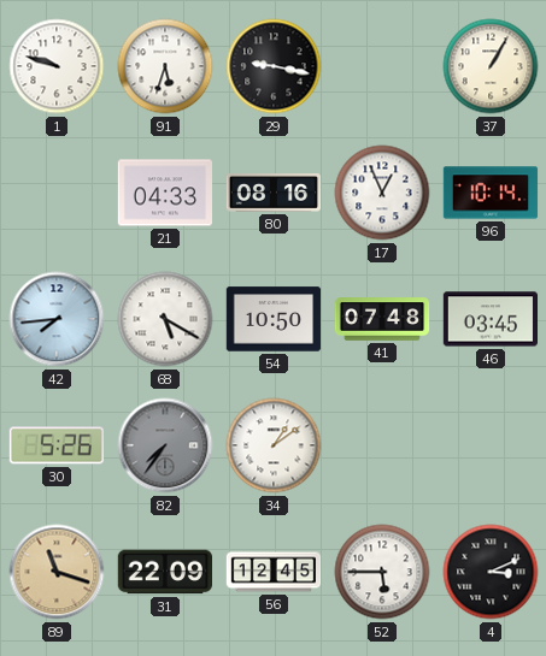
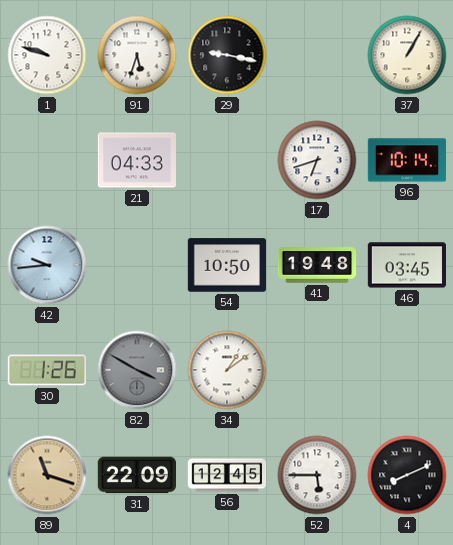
80: 08:16 -> none (274, 194)
17: 12:56 -> 6:42 (317, 160)
42: 7:44 -> 9:44 (47, 265)
68: 5:20 -> none (165, 319)
41: 07:48 -> 19:48 (317, 265)
30: 5:26 -> 1:26 (46, 370)
82: 7:36 -> 3:50 (137, 370)
4: 3:11 -> 8:11 (407, 475)
